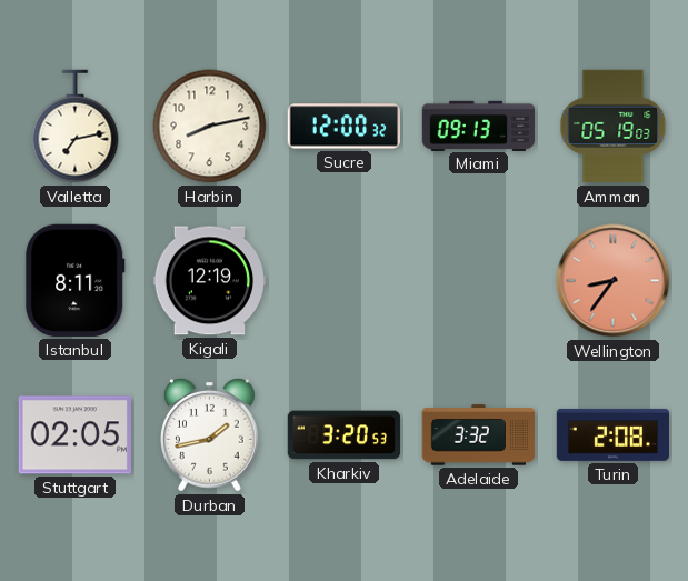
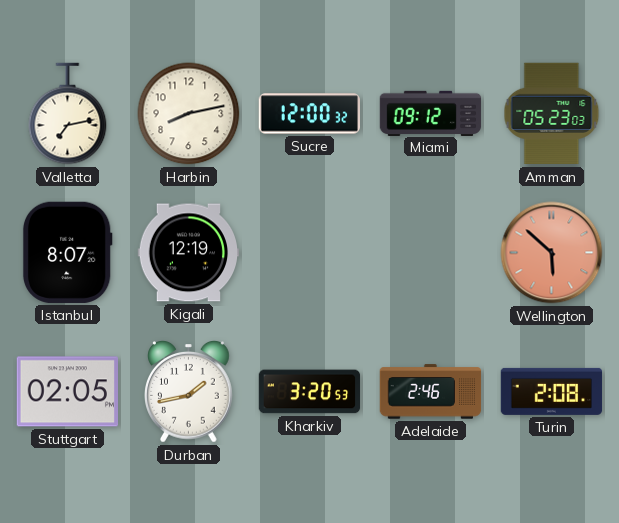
Miami: 09:13 -> 09:12 (431, 113)
Amman: 05:19 -> 05:23 (552, 114)
Istanbul: 8:11 -> 8:07 (67, 252)
Wellington: 8:36 -> 5:52 (552, 253)
Adelaide: 3:32 -> 2:46 (431, 392)
